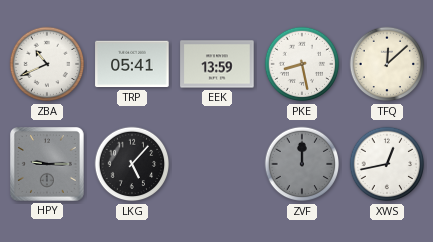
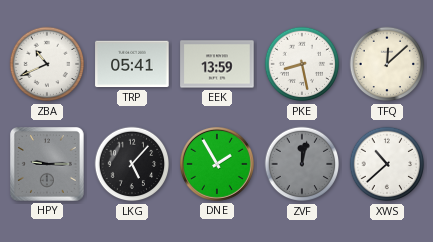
DNE: none -> 1:55 (217, 164)
ZVF: 12:00 -> 12:02 (302, 164)
XWS: 12:43 -> 10:38 (387, 164)
